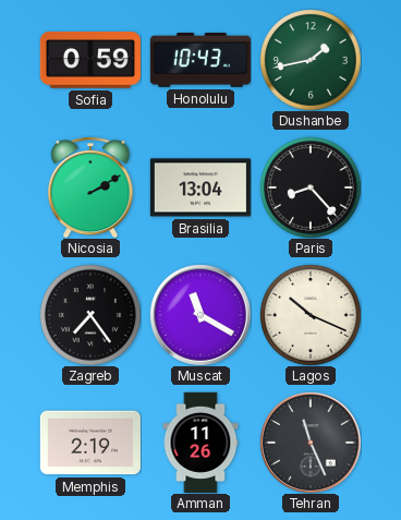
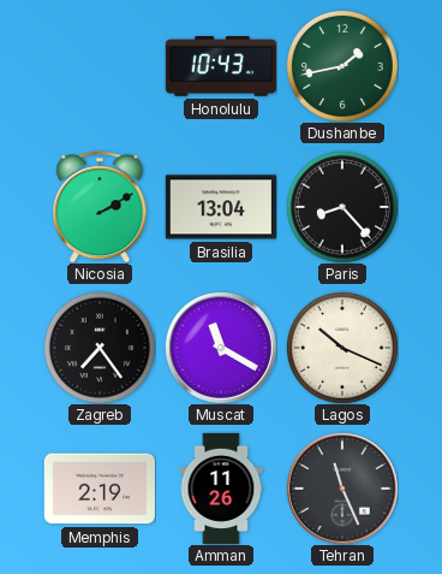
Sofia: 0:59 -> none (90, 60)
